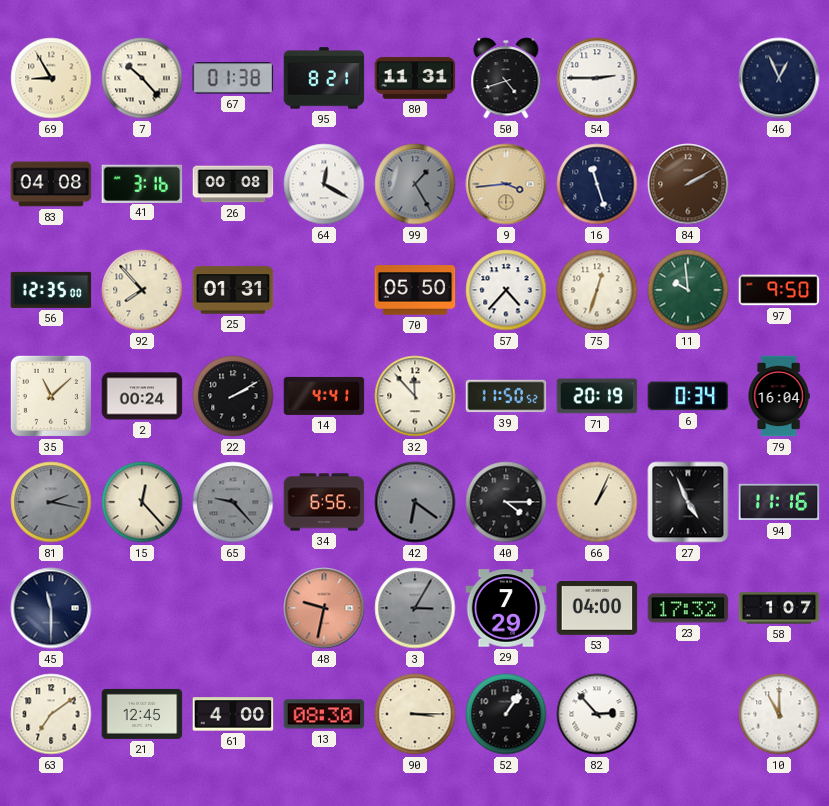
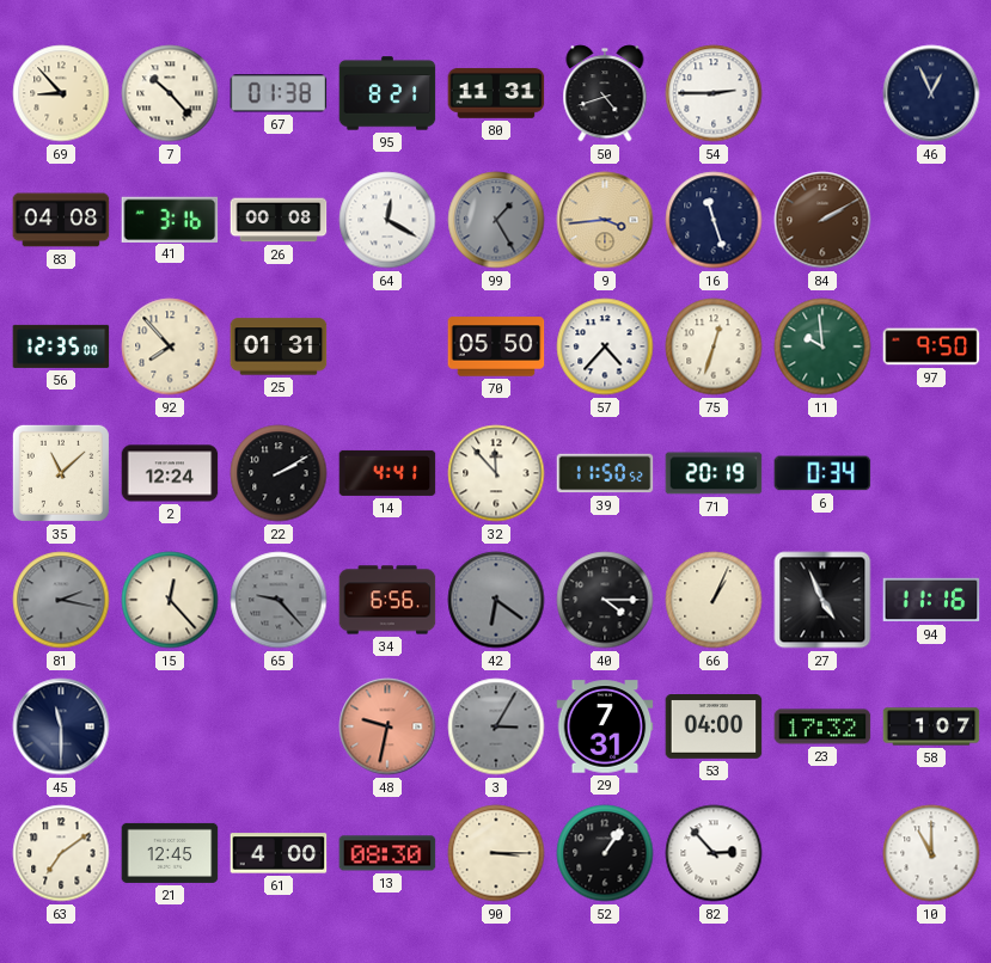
69: 8:55 -> 8:53 (61, 93)
2: 00:24 -> 12:24 (170, 473)
79: 16:04 -> none (779, 396)
29: 7:29 -> 7:31 (605, 726)
